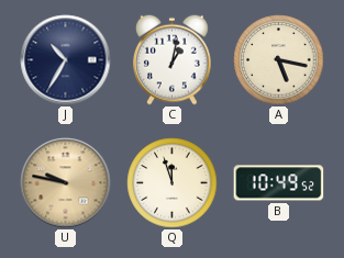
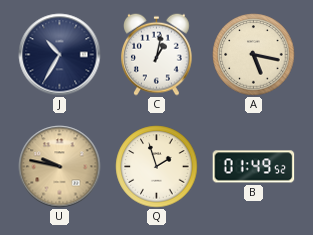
Q: 11:57 -> 1:57 (157, 167)
B: 10:49 -> 01:49 (254, 167)
